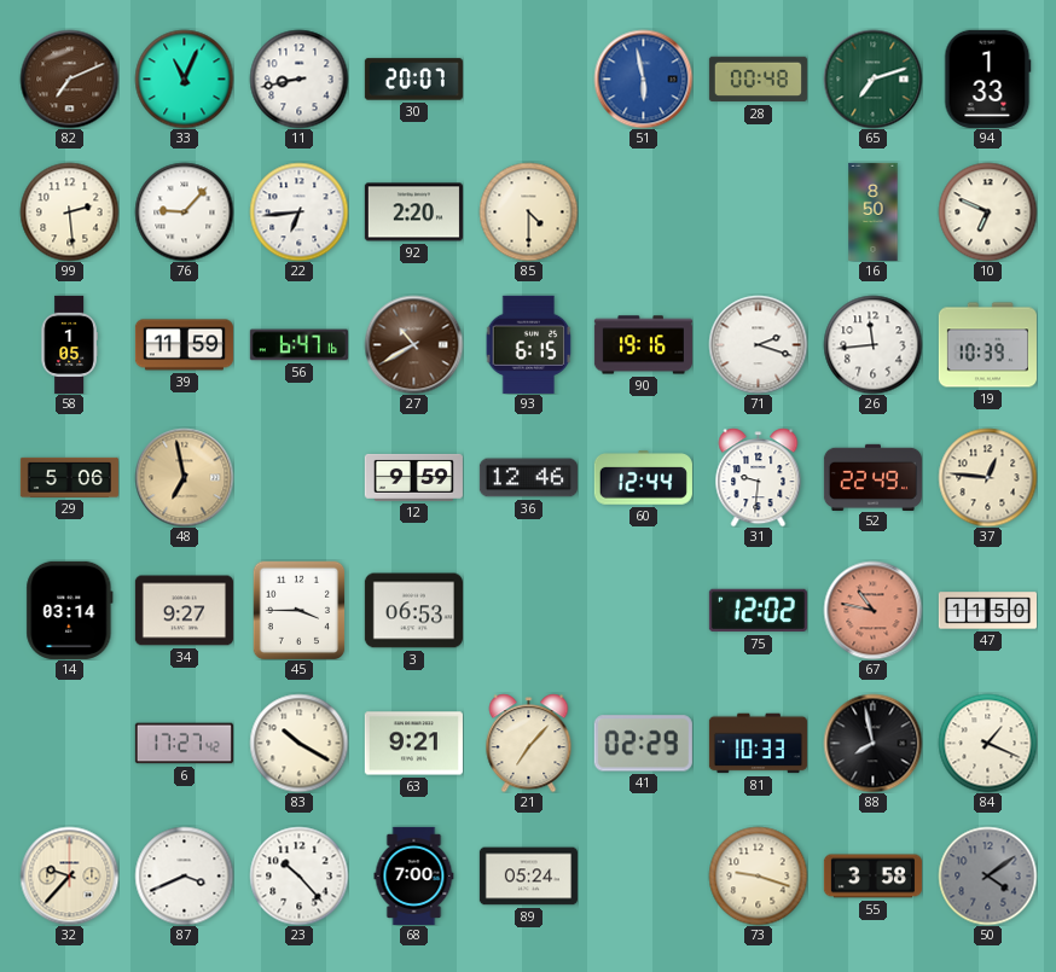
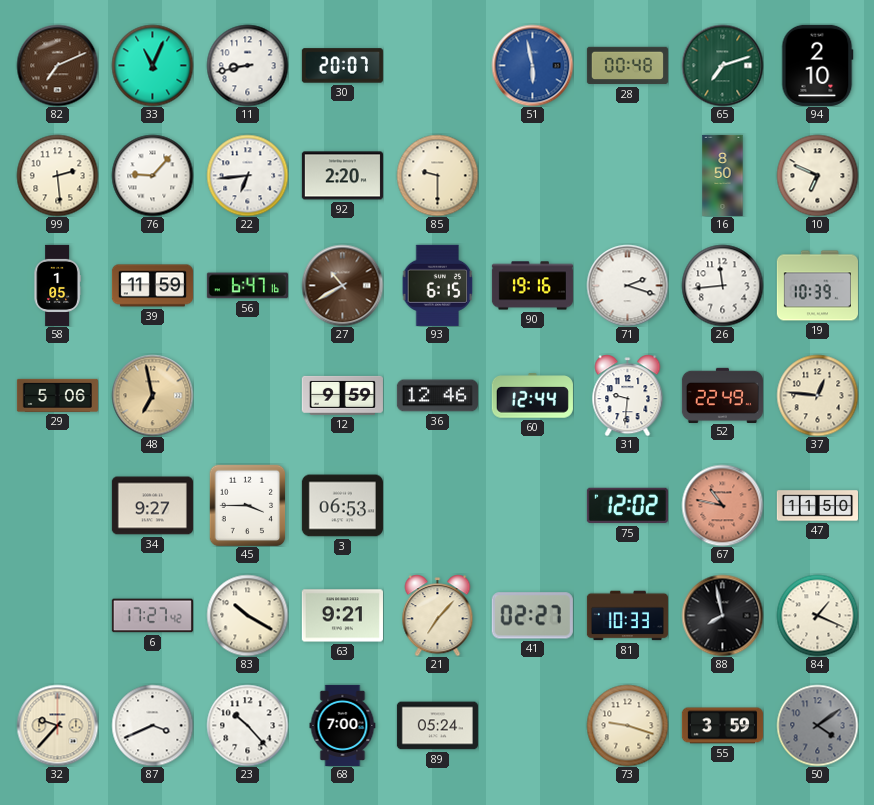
94: 1:33 -> 2:10 (818, 65)
85: 4:30 -> 9:30 (437, 175)
14: 03:14 -> none (70, 610)
41: 02:29 -> 02:27 (532, 616)
55: 3:58 -> 3:59 (722, 726)
